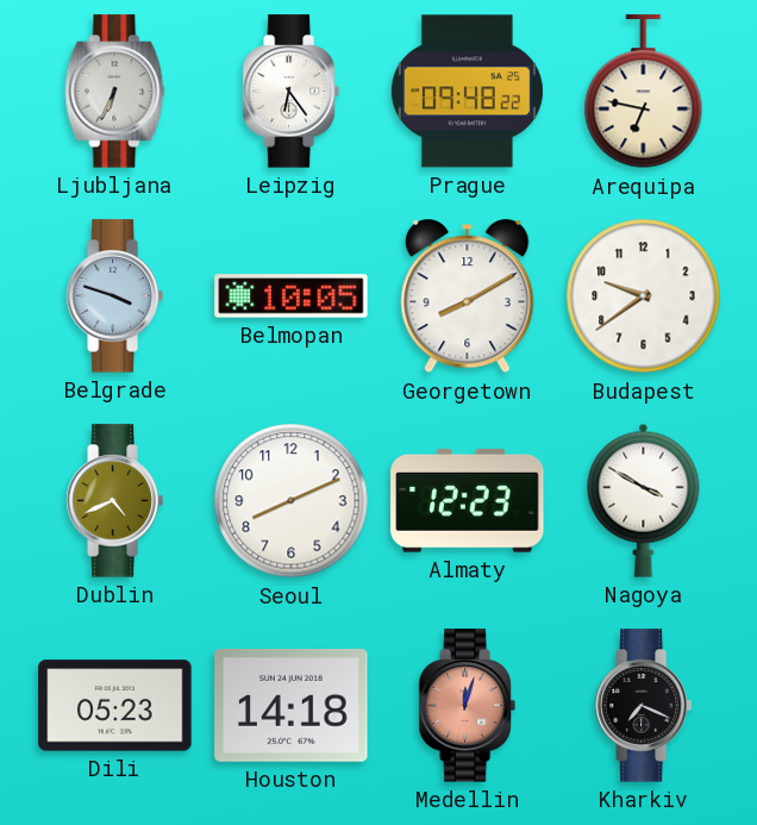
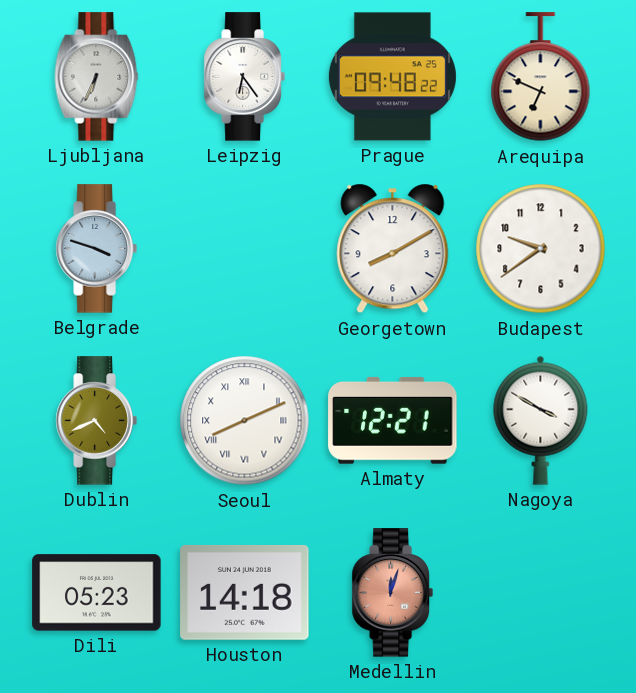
Arequipa: 6:47 -> 6:49 (541, 77)
Belmopan: 10:05 -> none (292, 296)
Seoul numerals: Arabic -> Roman (245, 421)
Almaty: 12:23 -> 12:21 (393, 421)
Kharkiv: 7:19 -> none (643, 706)
